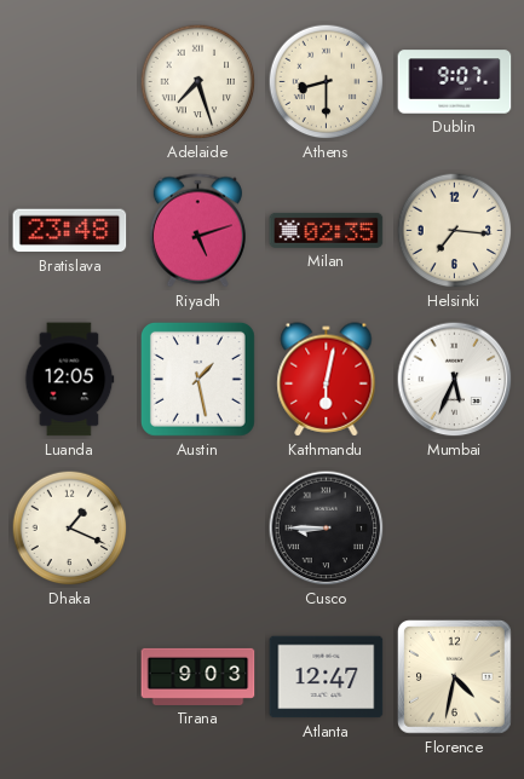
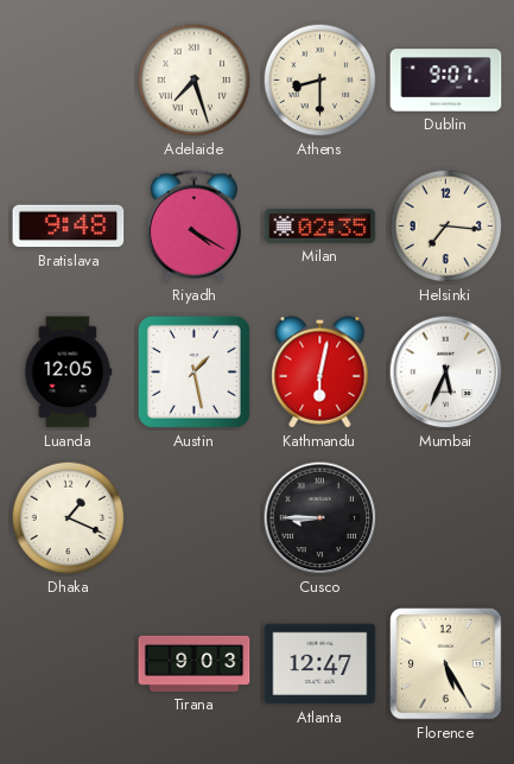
Bratislava: 23:48 -> 9:48 (69, 227)
Riyadh: 5:12 -> 4:20 (193, 227)
Florence: 4:32 -> 5:25 (446, 664)
